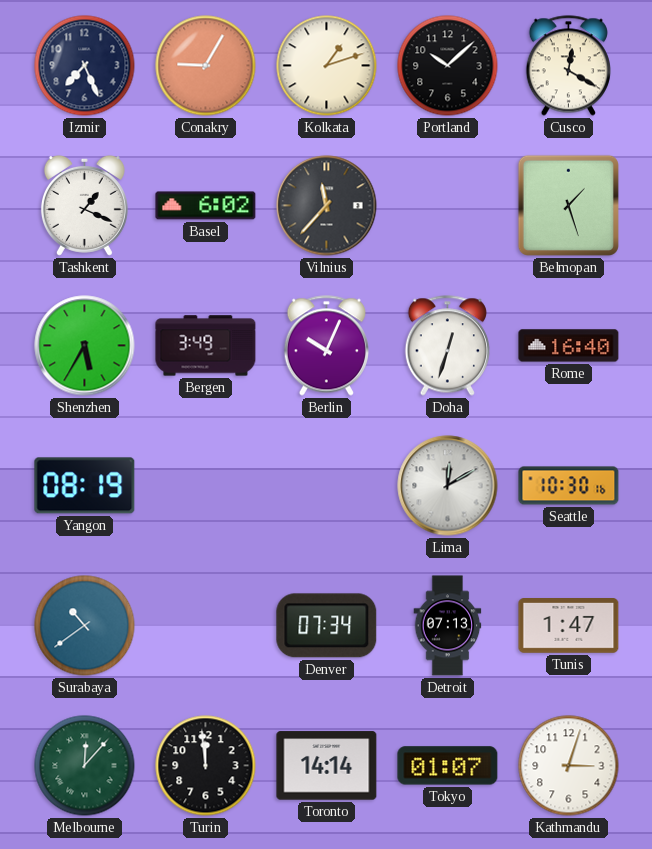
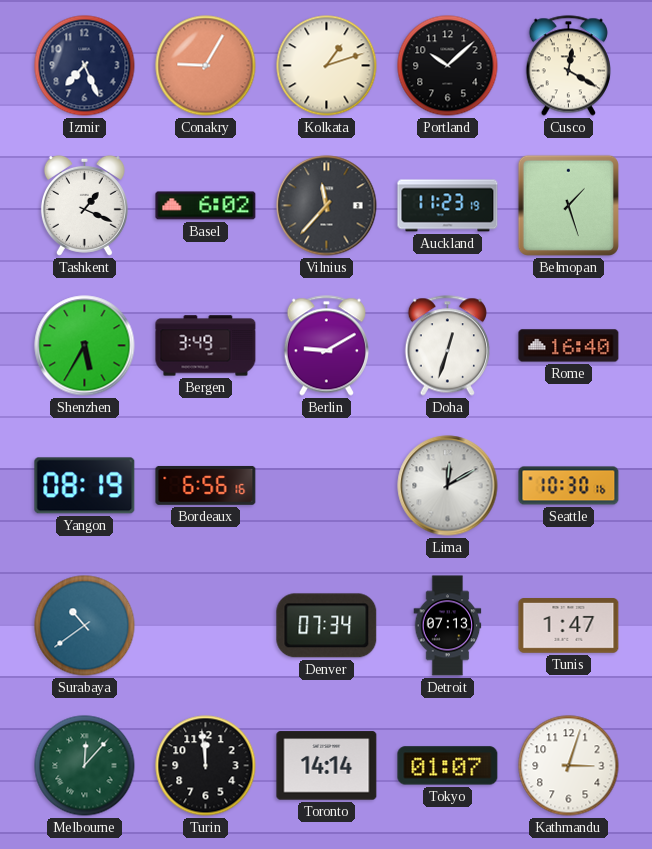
Auckland: none -> 11:23 (448, 206)
Berlin: 10:04 -> 9:10 (326, 346)
Bordeaux: none -> 6:56 (206, 485)
